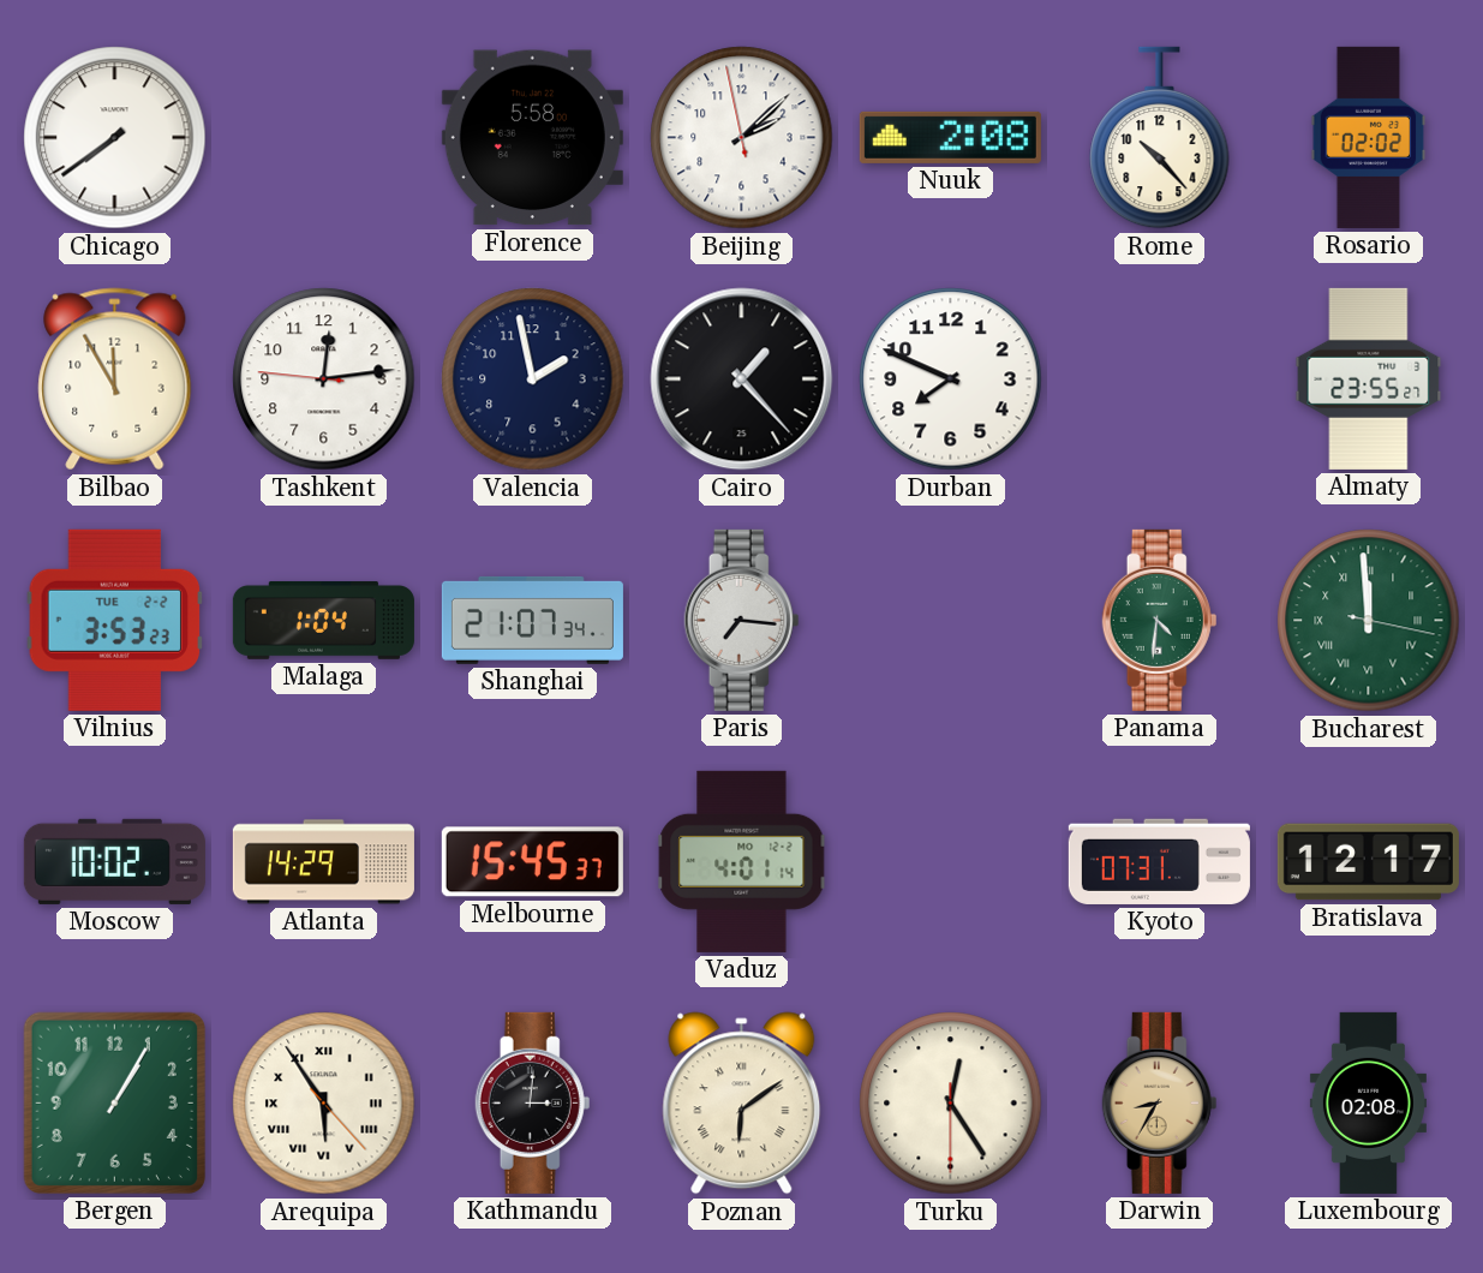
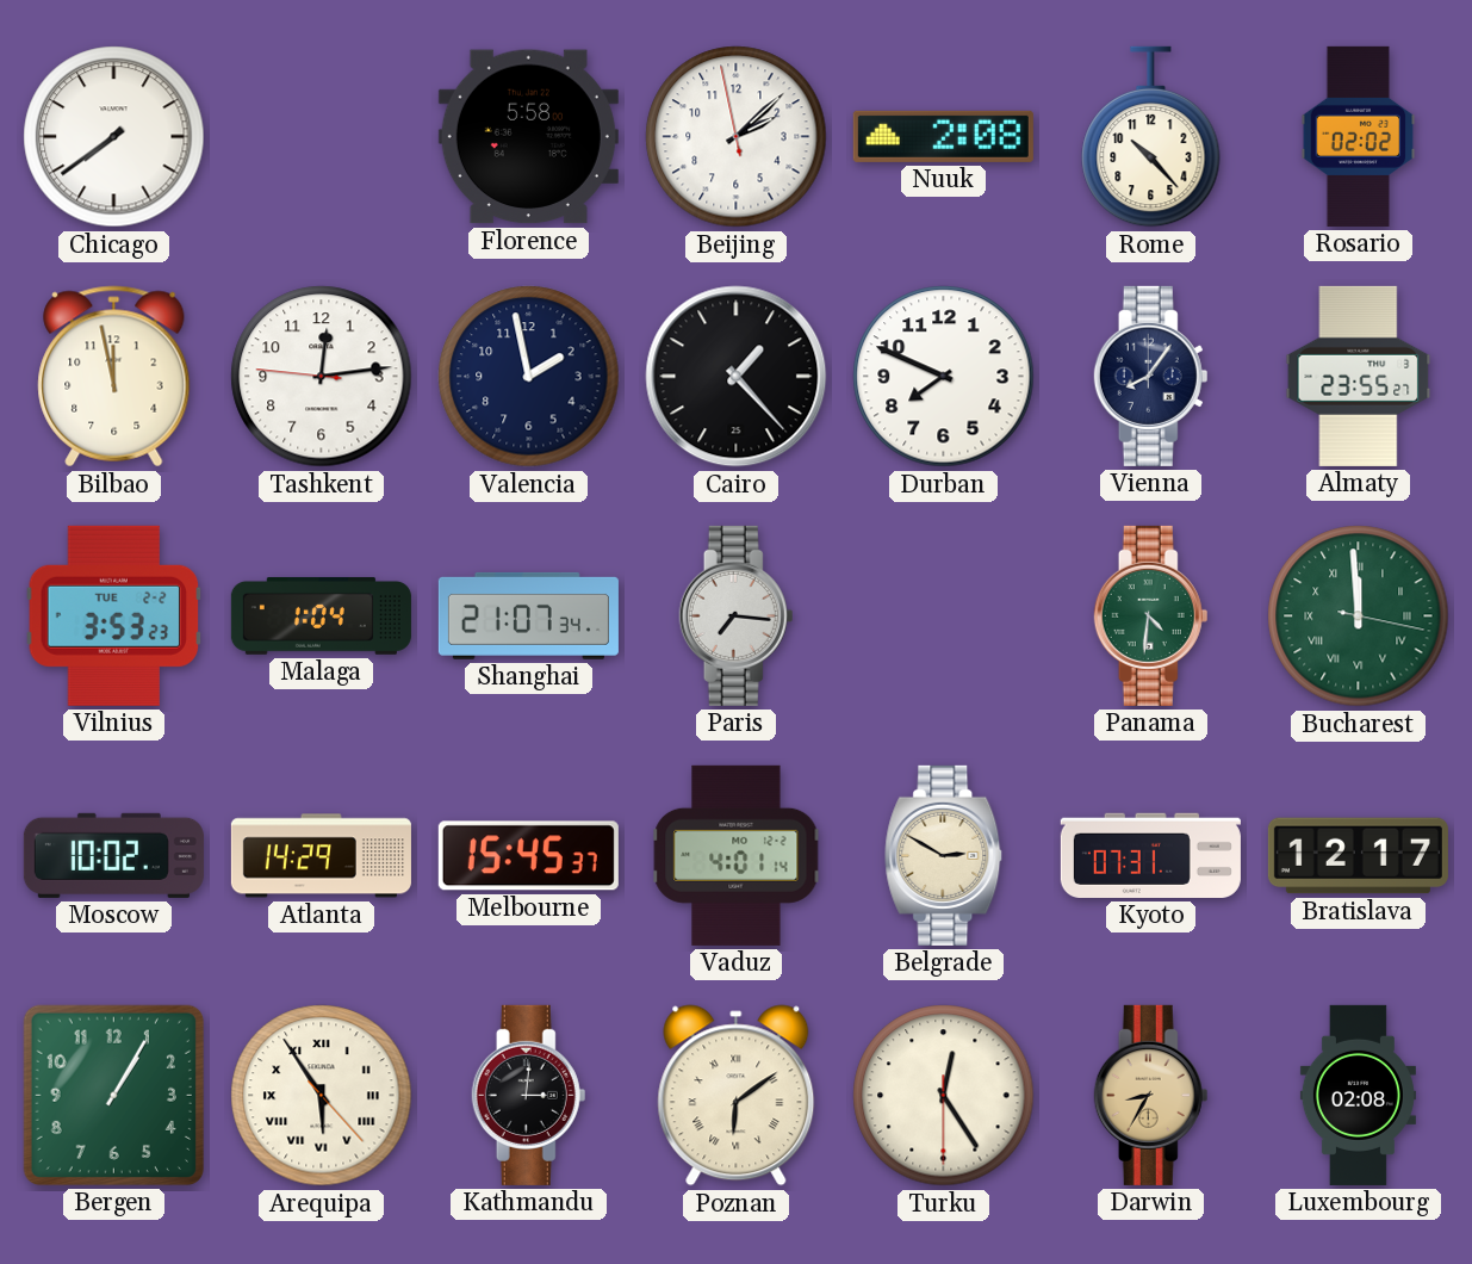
Bilbao: 11:55 -> 11:58 (114, 377)
Vienna: none -> 8:06 (1151, 376)
Belgrade: none -> 2:50 (944, 855)
